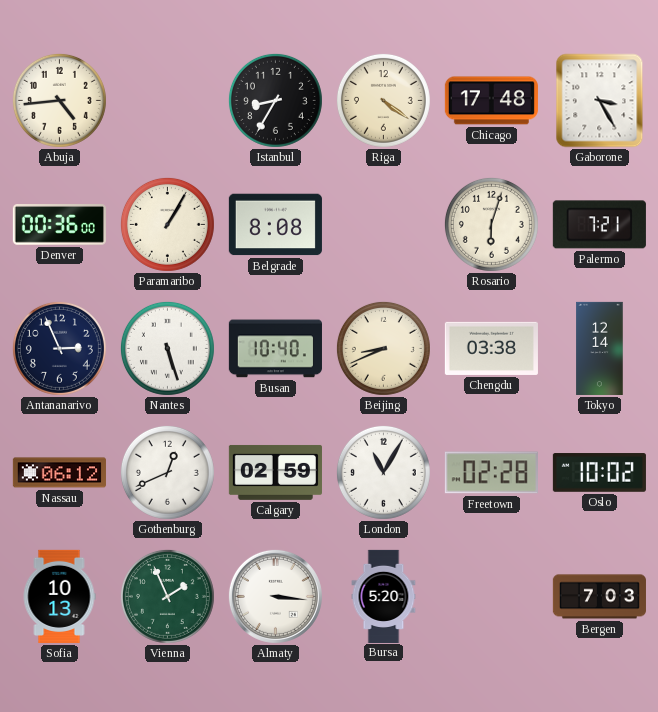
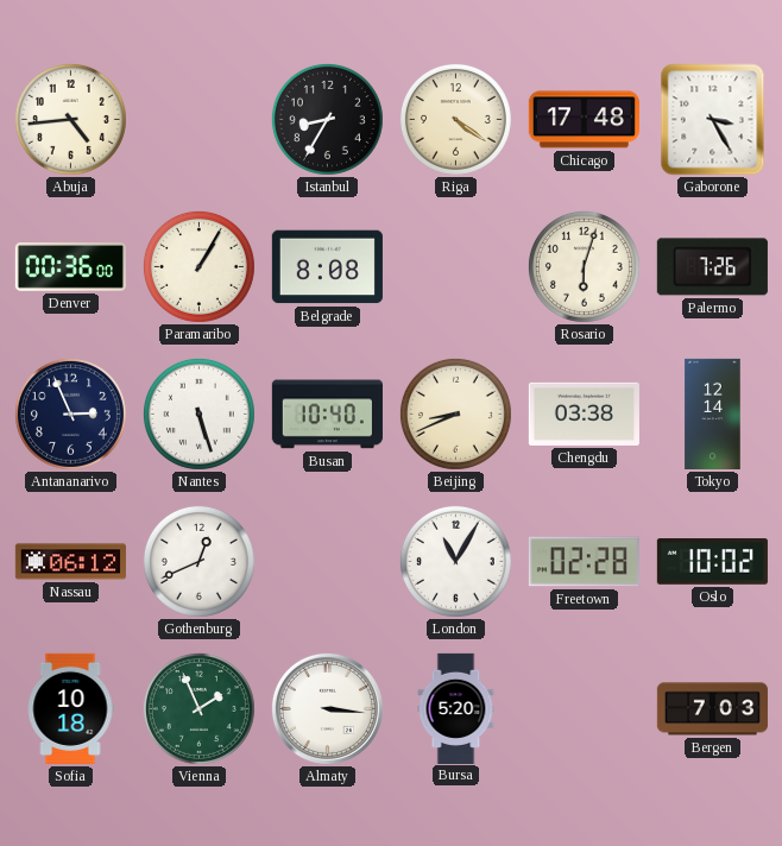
Palermo: 7:21 -> 7:26 (712, 267)
Calgary: 02:59 -> none (275, 472)
Sofia: 10:13 -> 10:18 (70, 708)
